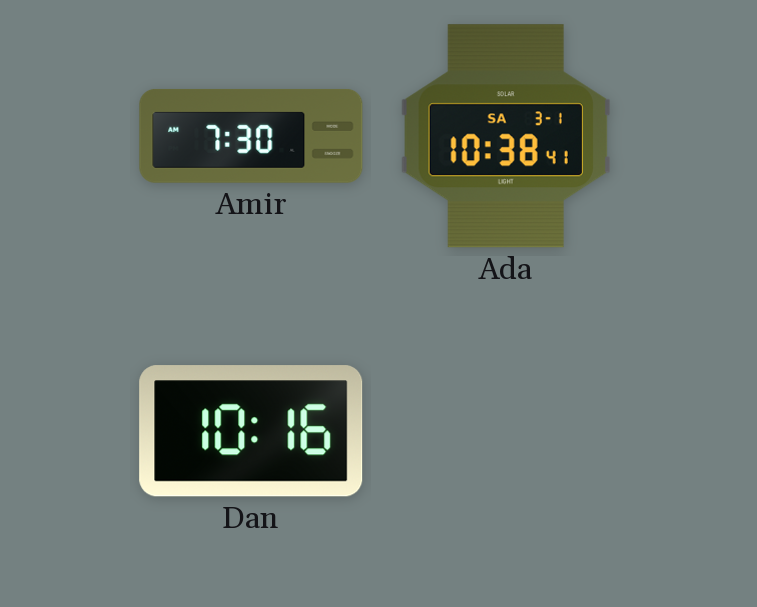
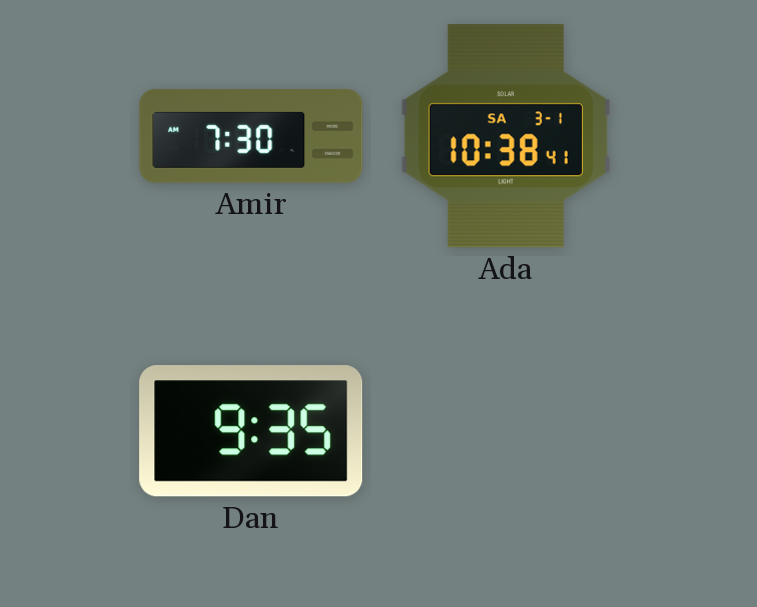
Dan: 10:16 -> 9:35 (251, 431)
